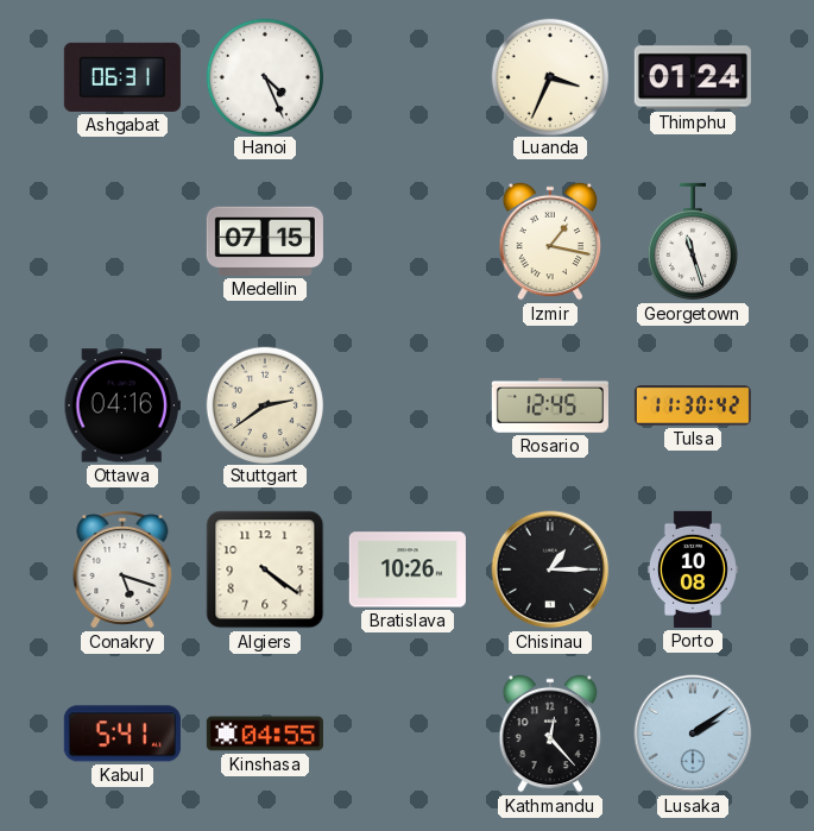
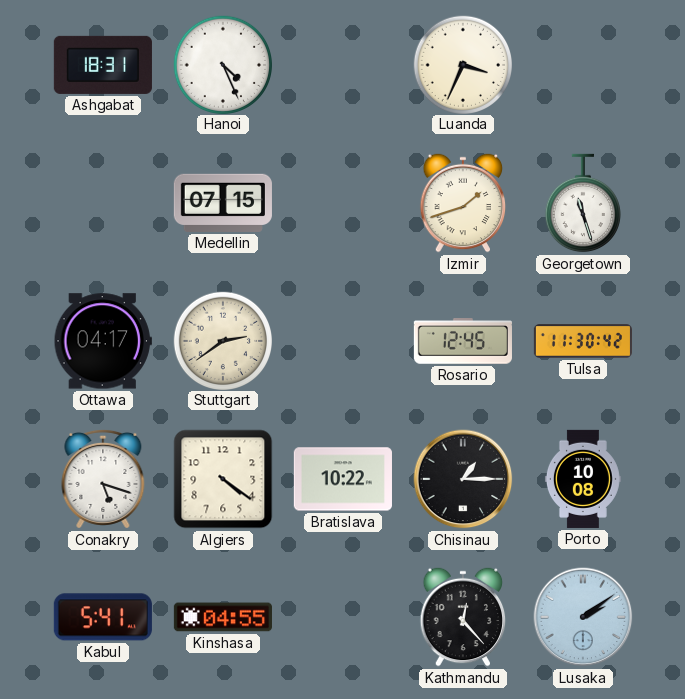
Ashgabat: 06:31 -> 18:31 (103, 65)
Thimphu: 01:24 -> none (693, 77)
Izmir: 1:17 -> 1:42 (463, 203)
Ottawa: 04:16 -> 04:17 (103, 341)
Bratislava: 10:26 -> 10:22 (343, 479)
